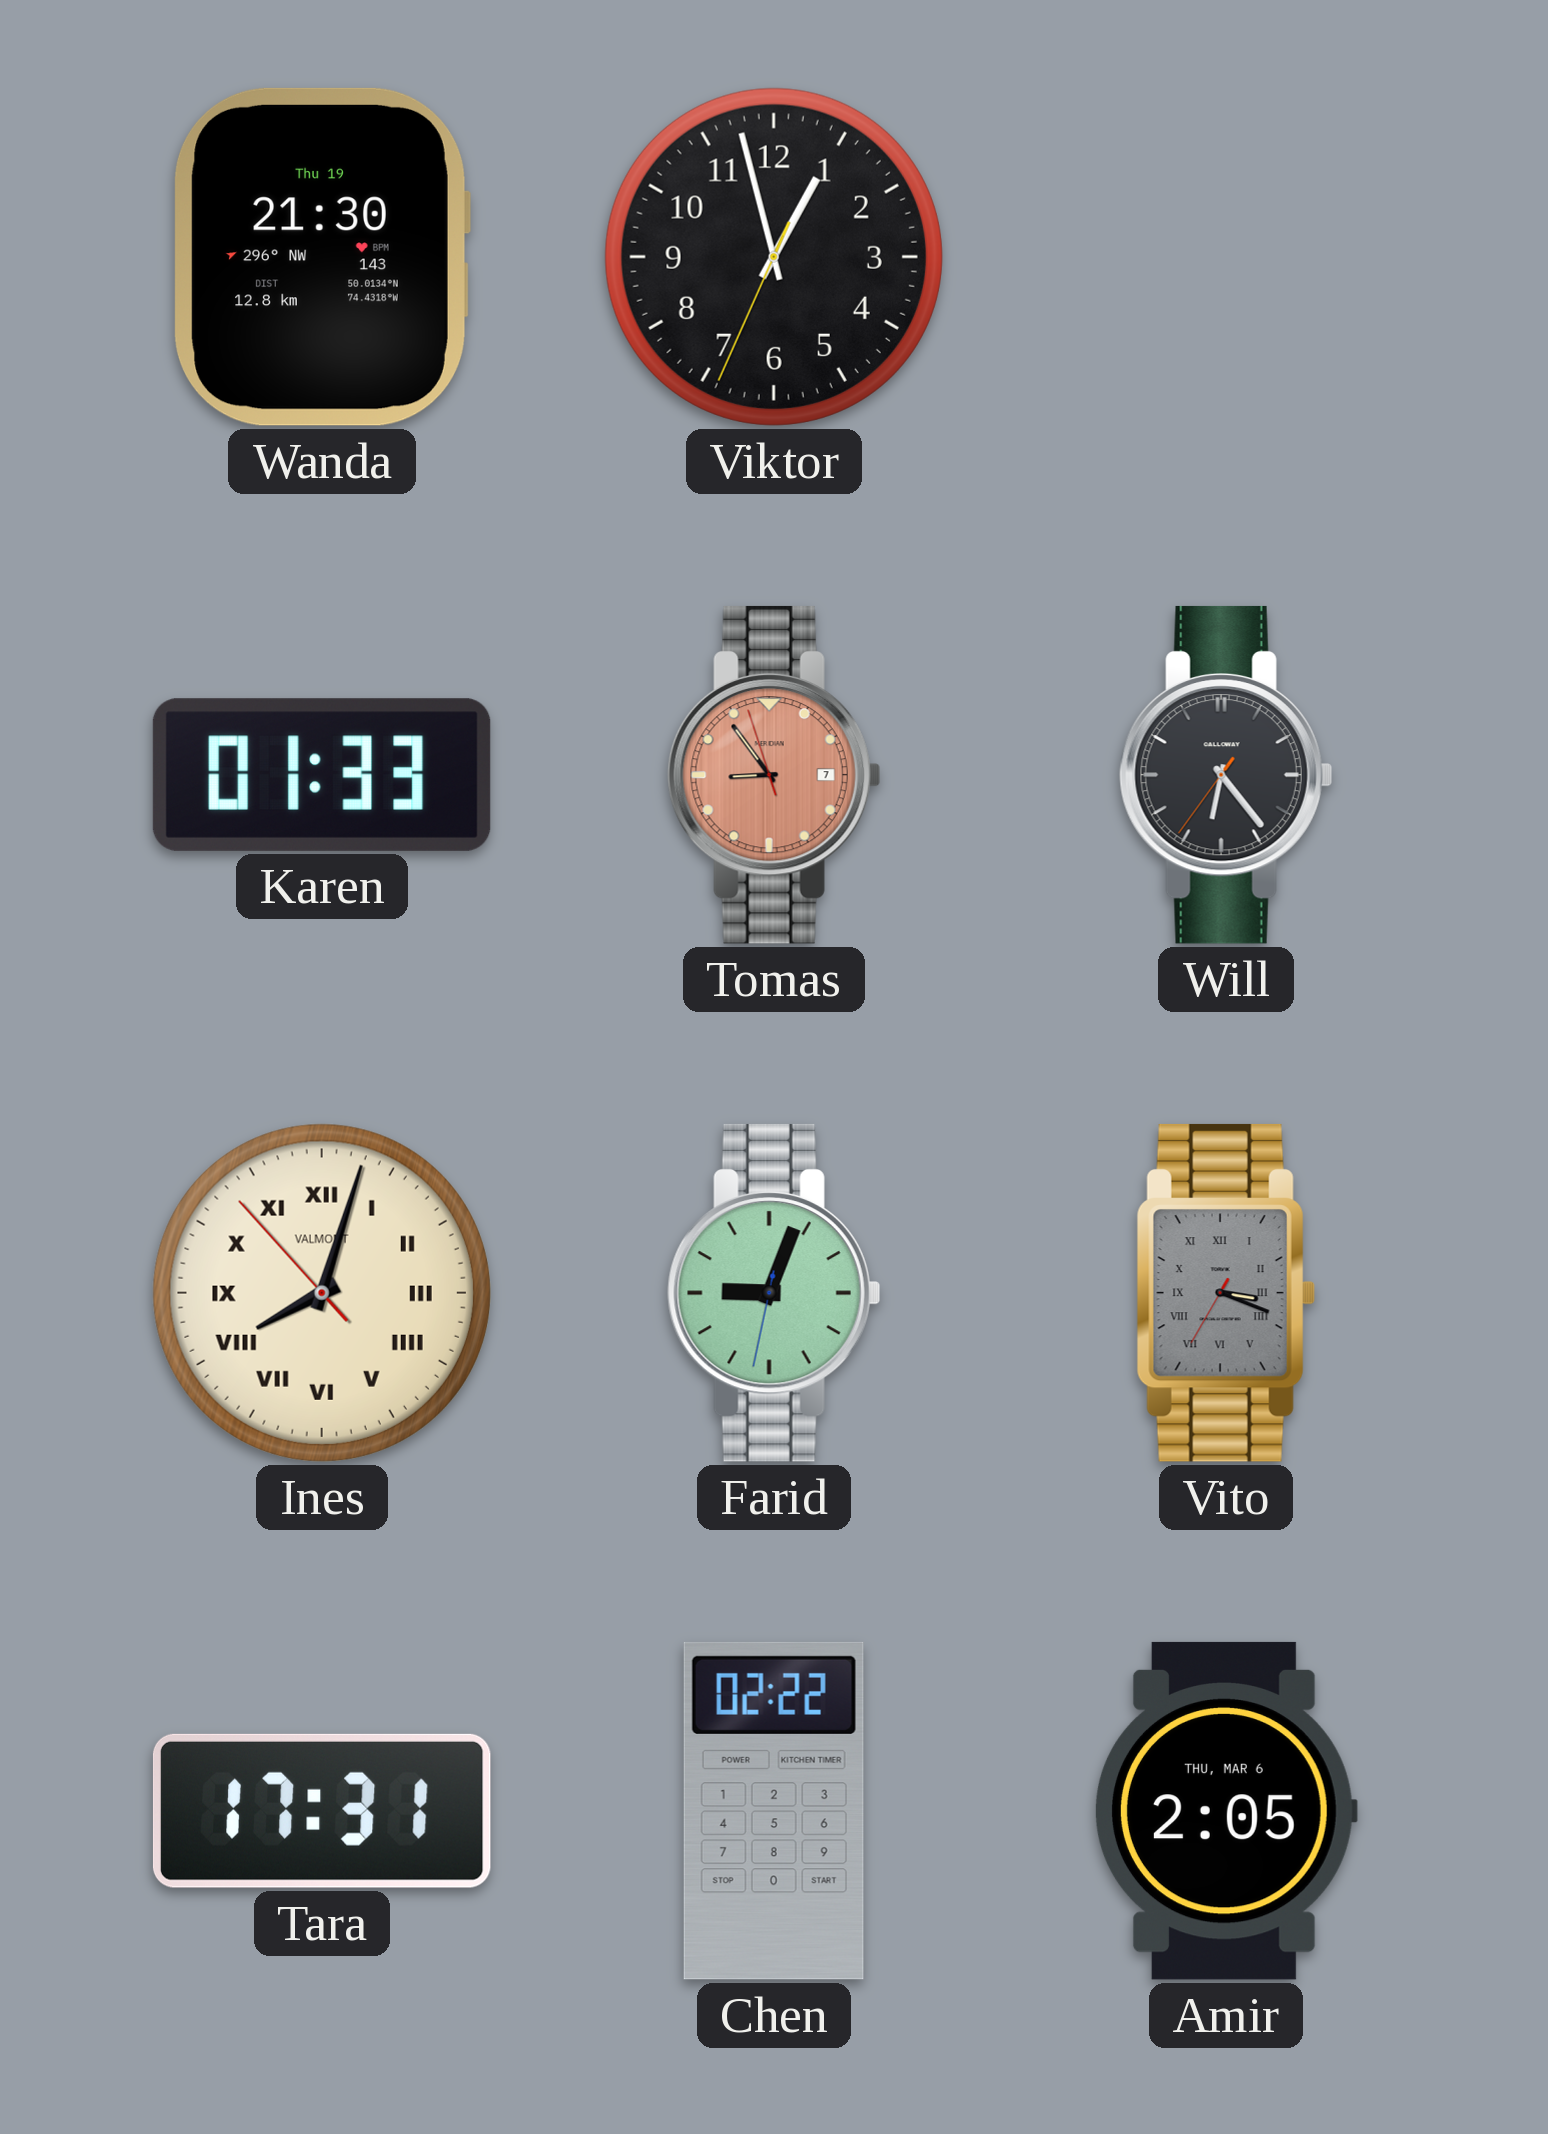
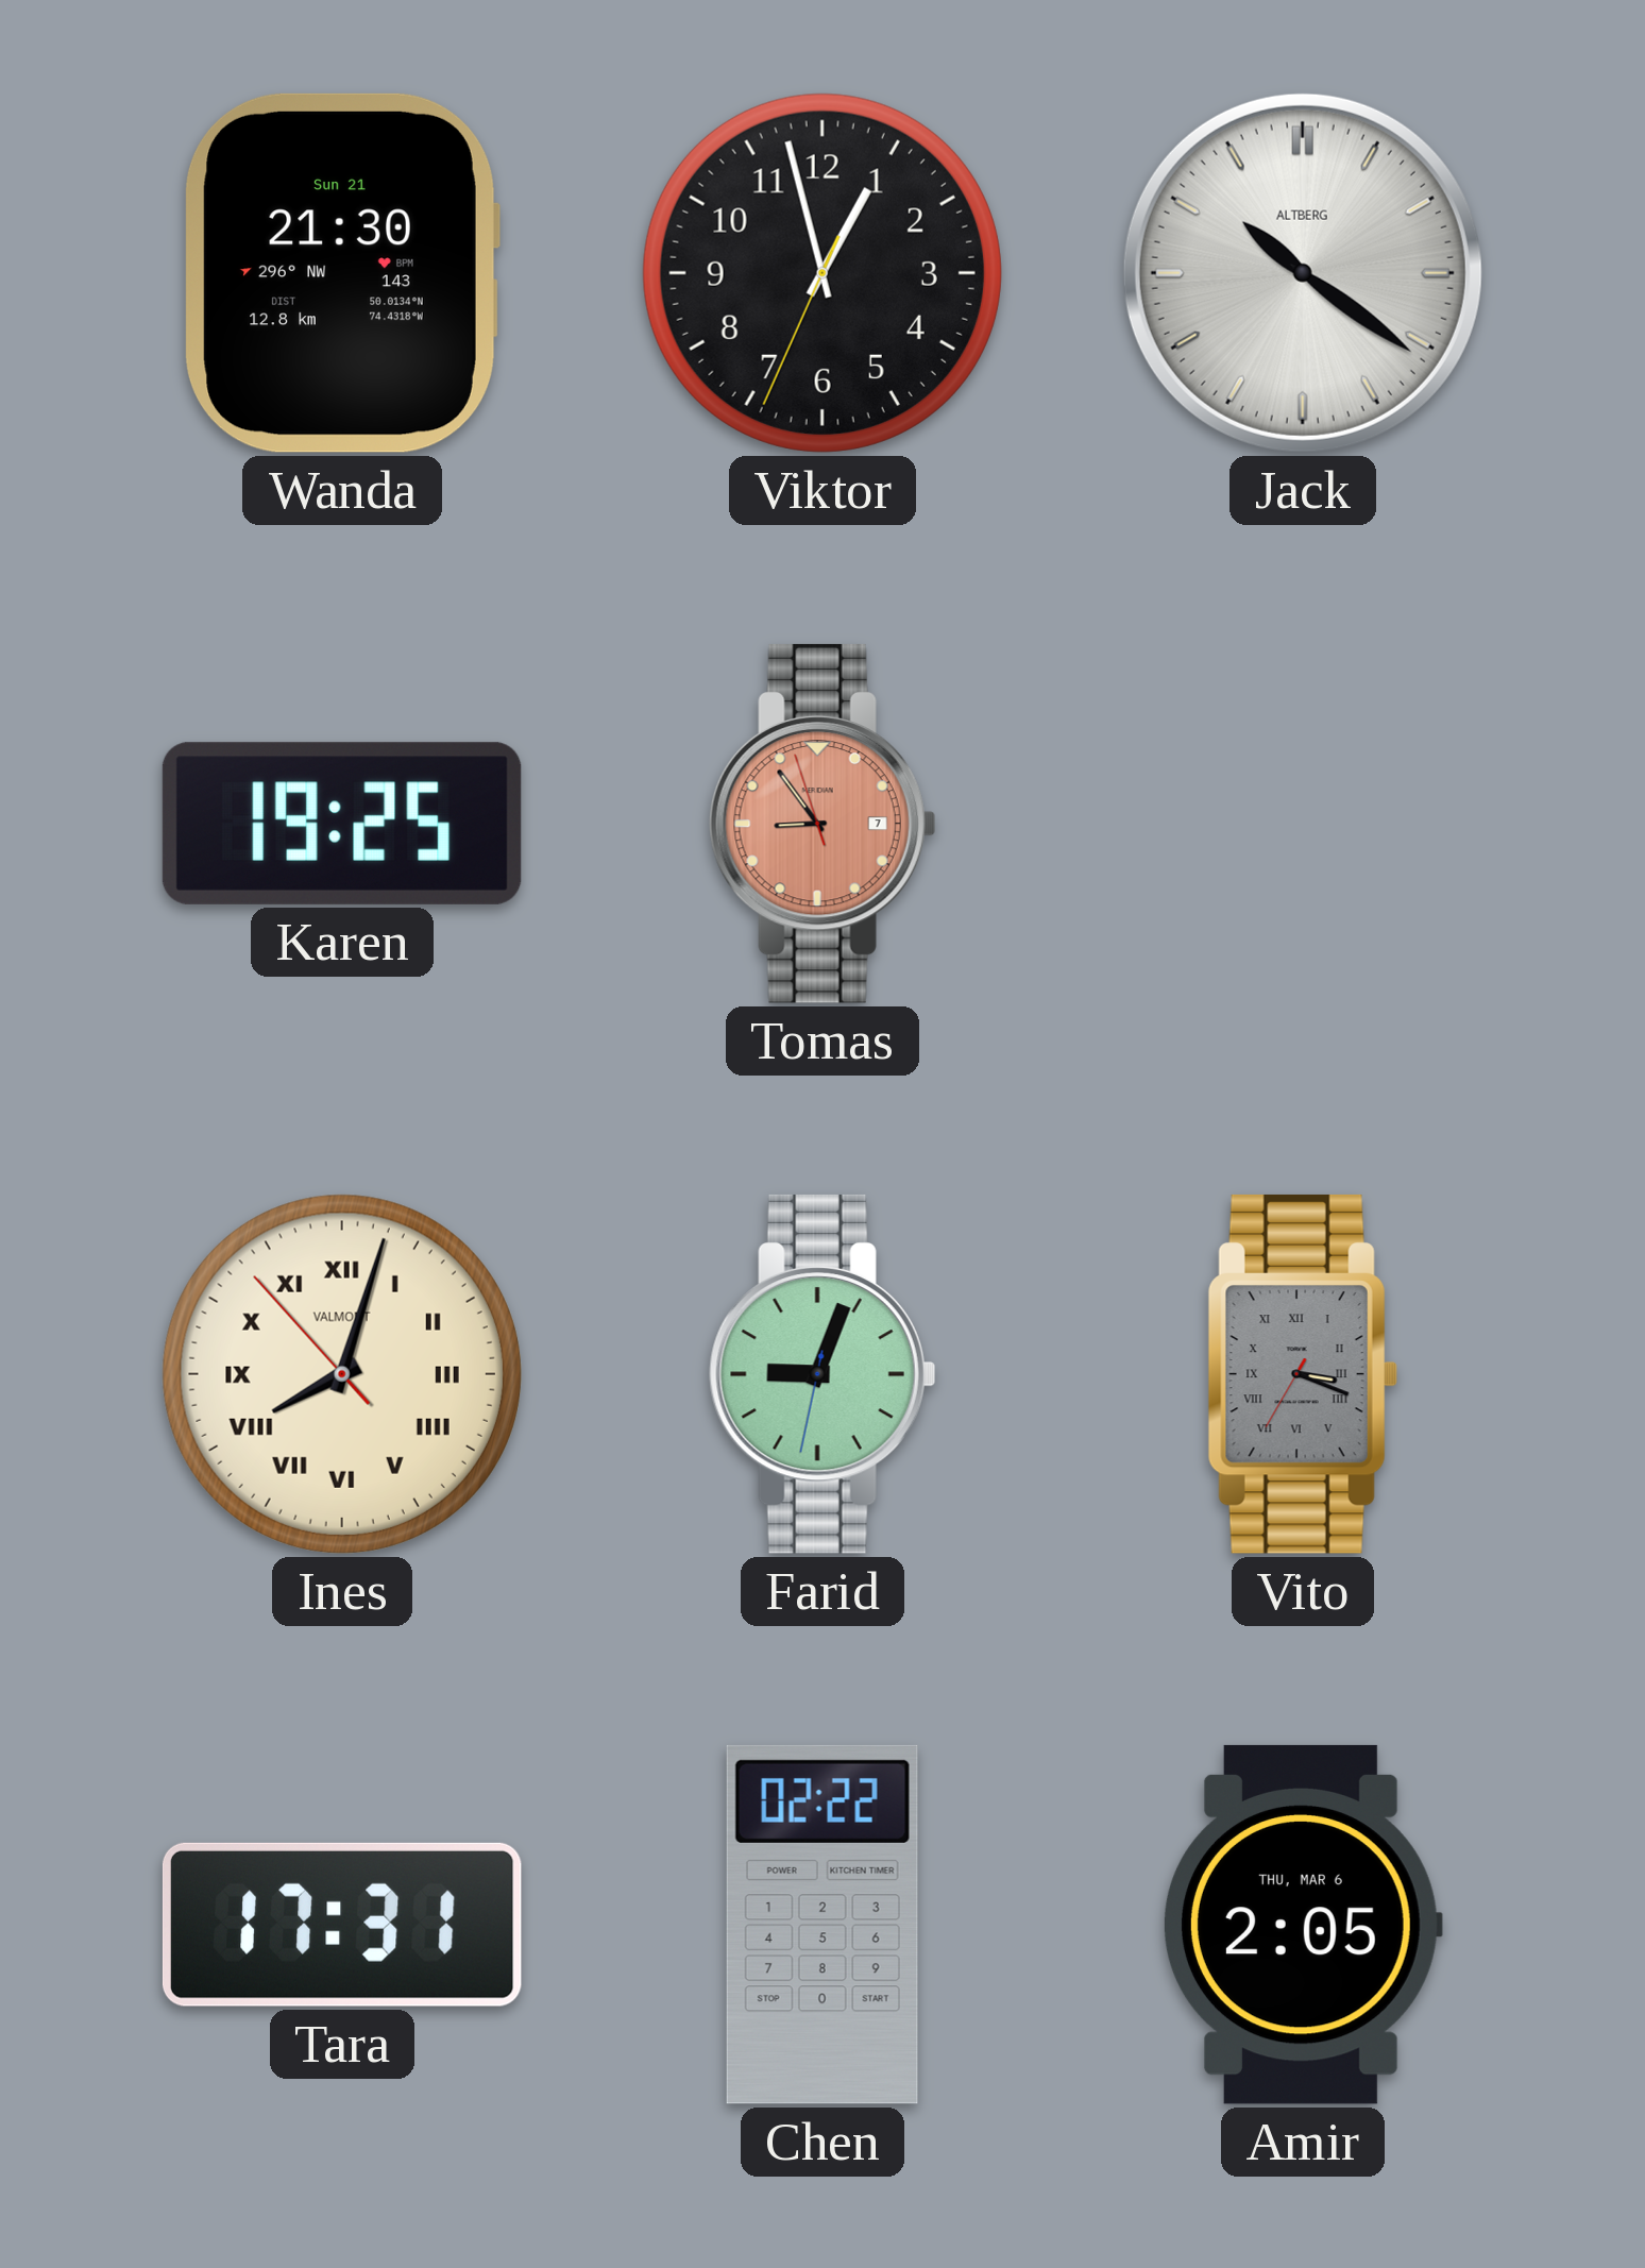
Wanda date: Thu 19 -> Sun 21 (342, 273)
Jack: none -> 10:21 (1303, 273)
Karen: 01:33 -> 19:25 (342, 824)
Will: 6:23 -> none (1226, 775)
